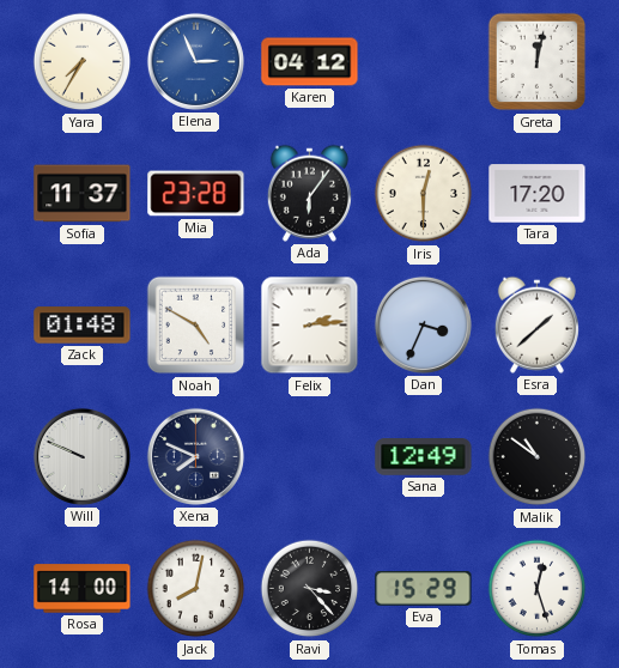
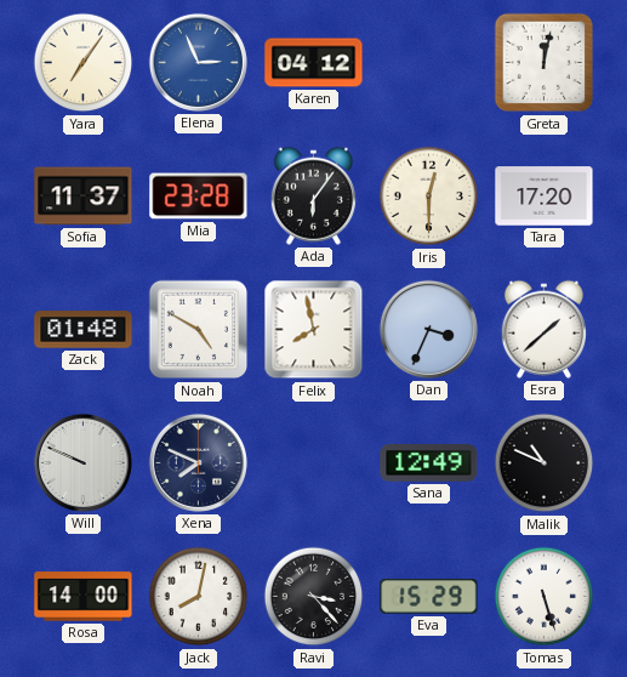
Yara: 7:35 -> 7:06 (84, 63)
Felix: 2:14 -> 7:58 (314, 330)
Malik: 10:51 -> 10:49 (545, 463)
Tomas: 12:27 -> 5:27 (545, 597)
